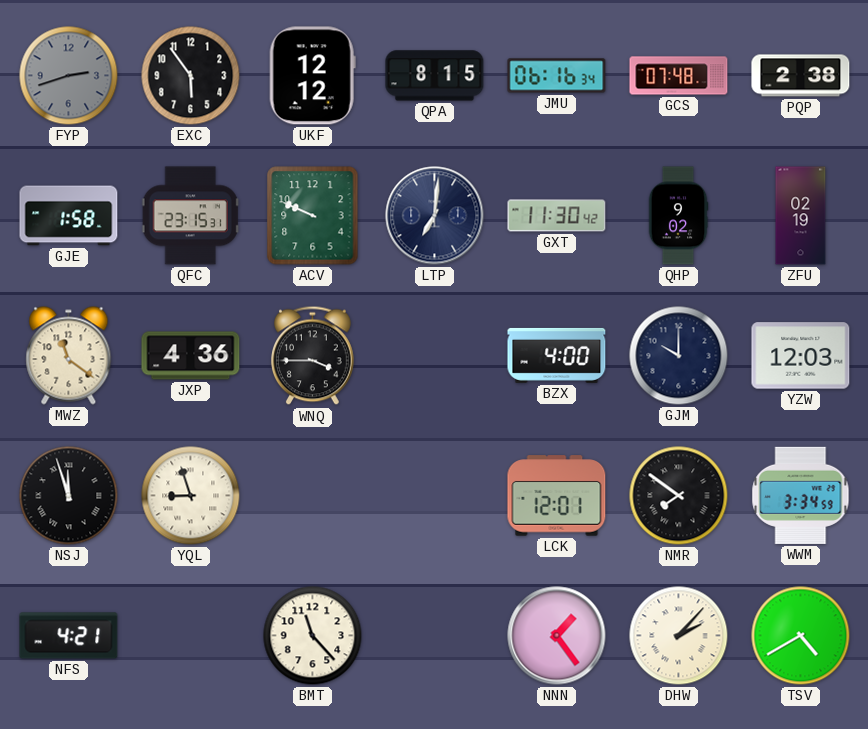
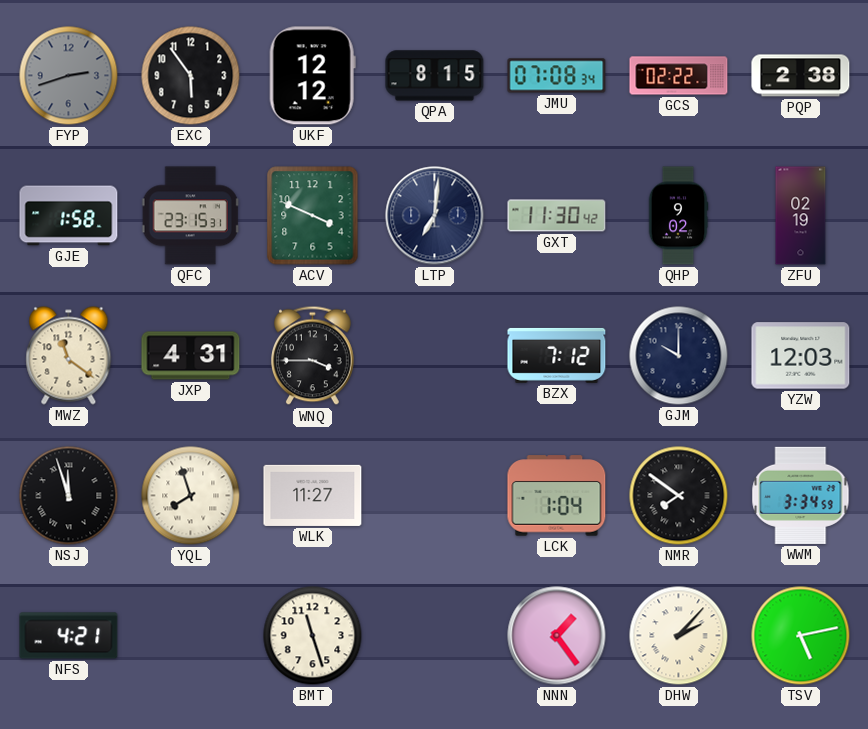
JMU: 06:16 -> 07:08 (557, 76)
GCS: 07:48 -> 02:22 (679, 76)
ACV: 9:49 -> 3:49 (313, 216)
JXP: 4:36 -> 4:31 (191, 356)
BZX: 4:00 -> 7:12 (557, 355)
YQL: 8:57 -> 7:57 (191, 496)
WLK: none -> 11:27 (313, 495)
LCK: 12:01 -> 1:04 (557, 496)
BMT: 11:23 -> 11:27 (313, 636)
TSV: 4:40 -> 5:13 (801, 636)
